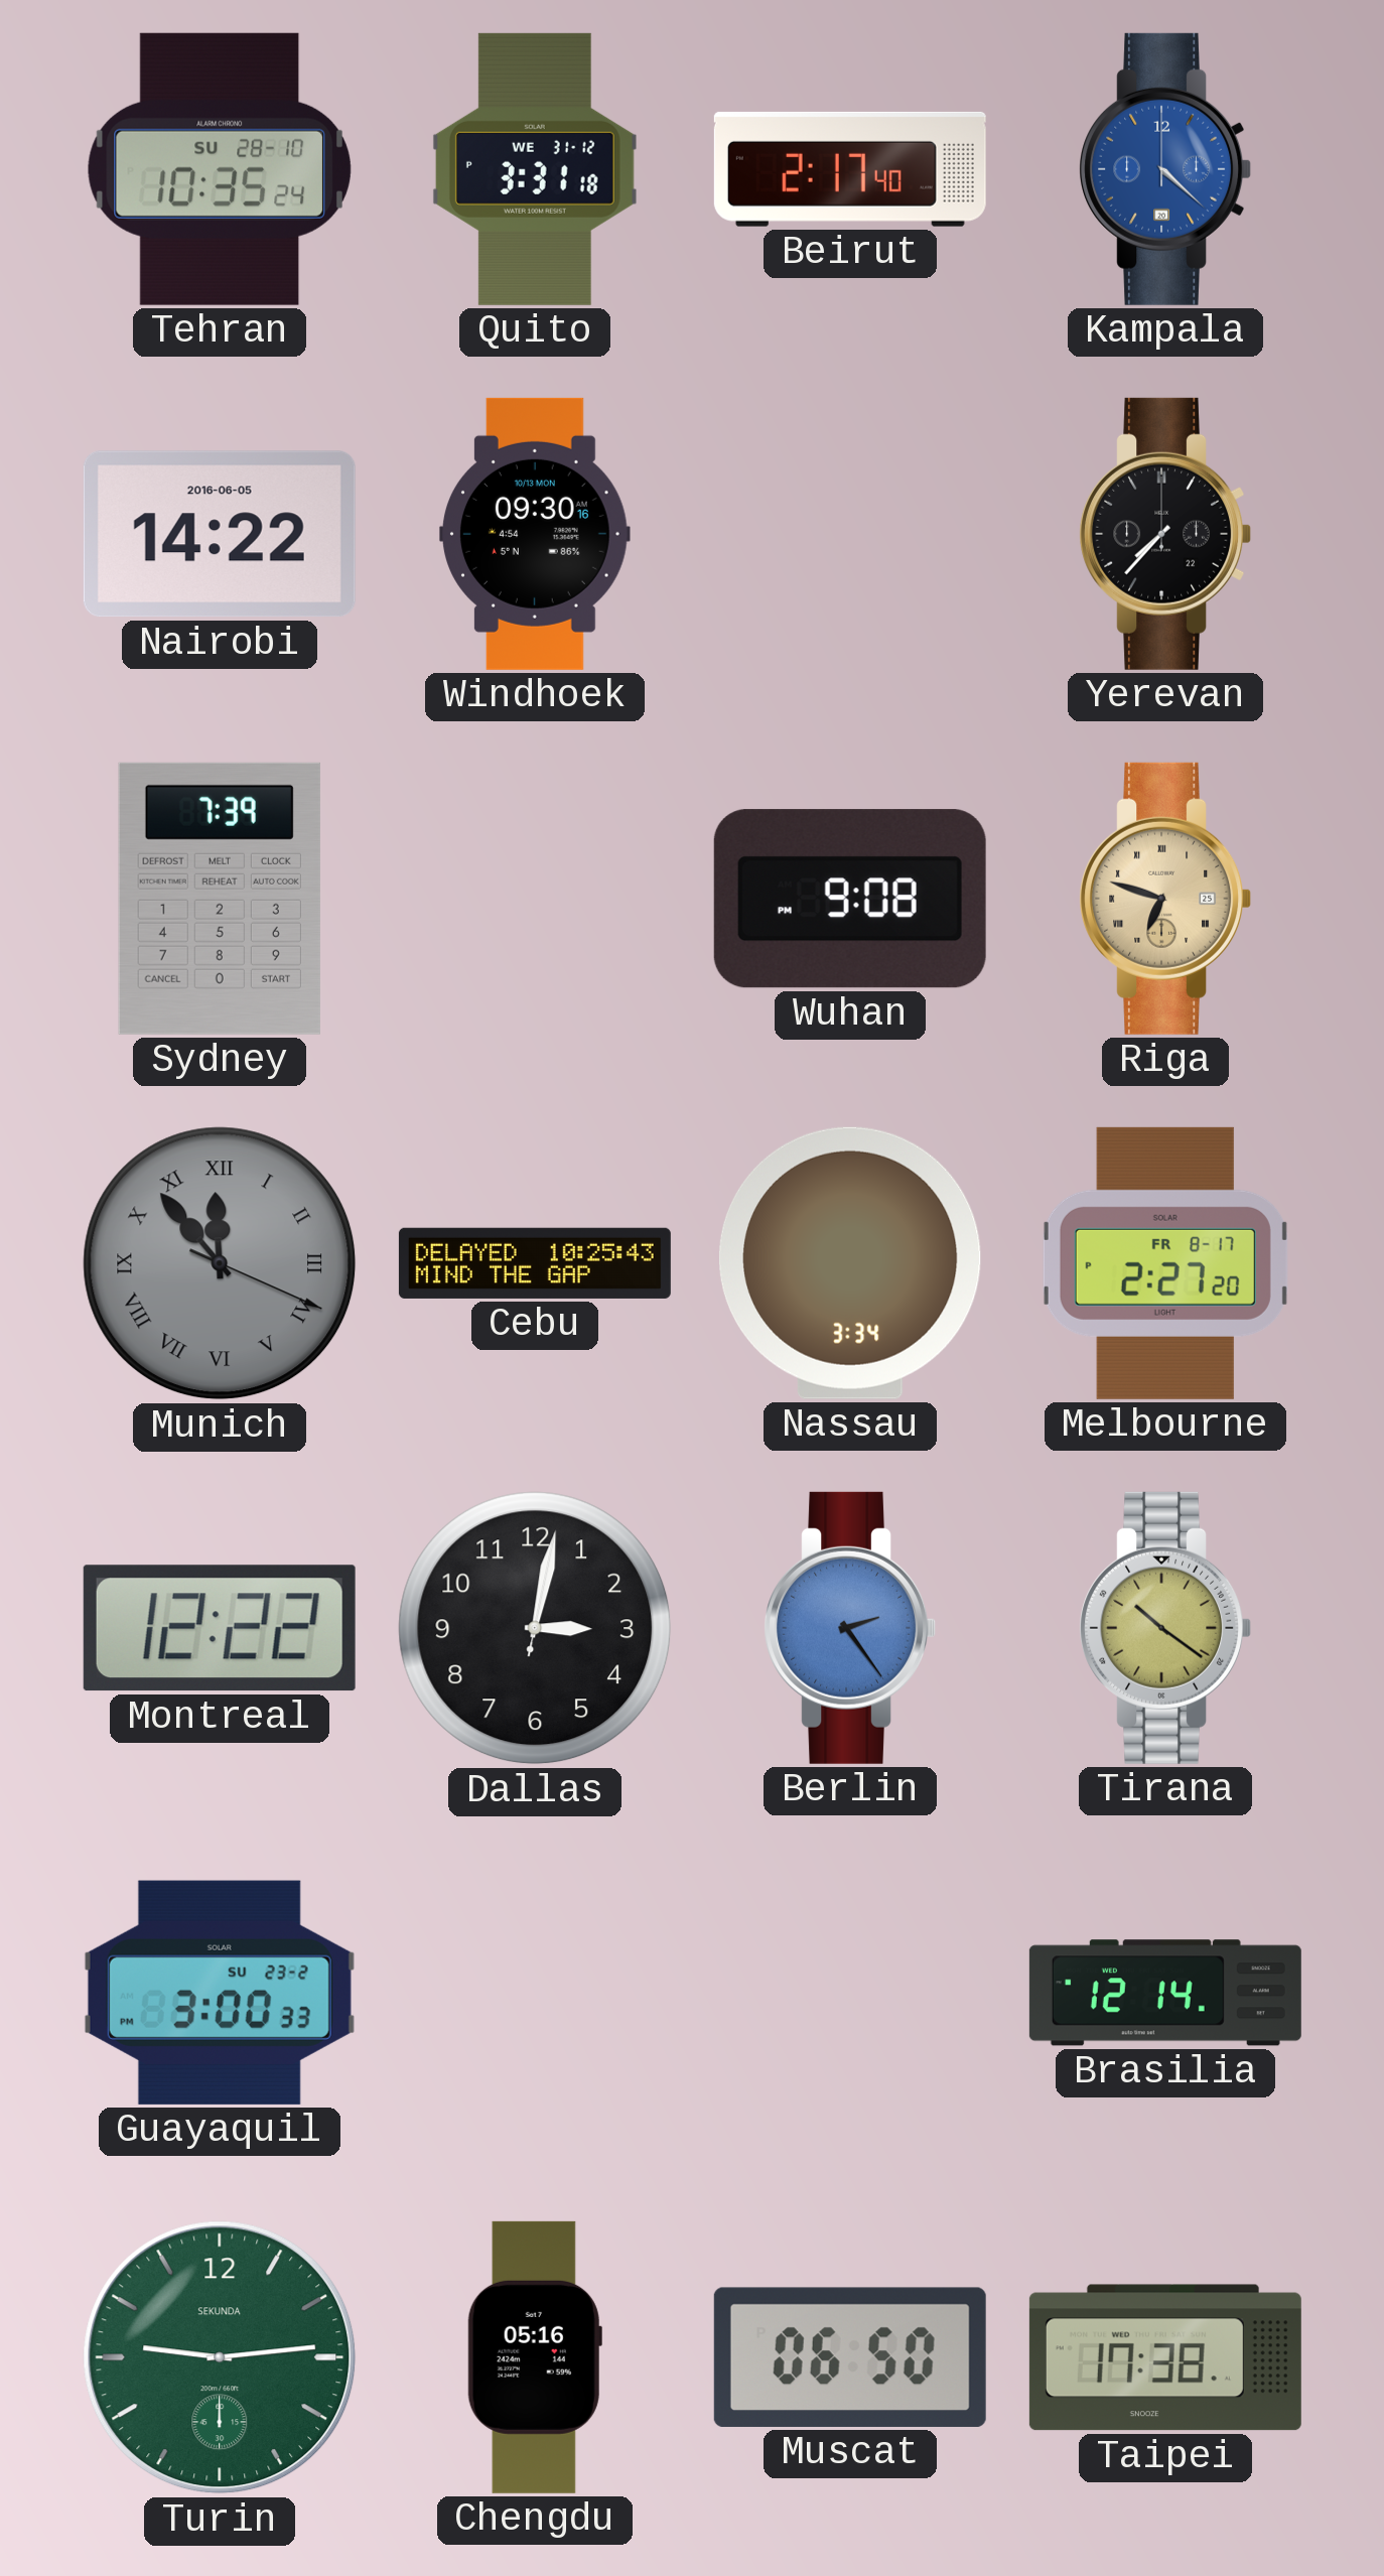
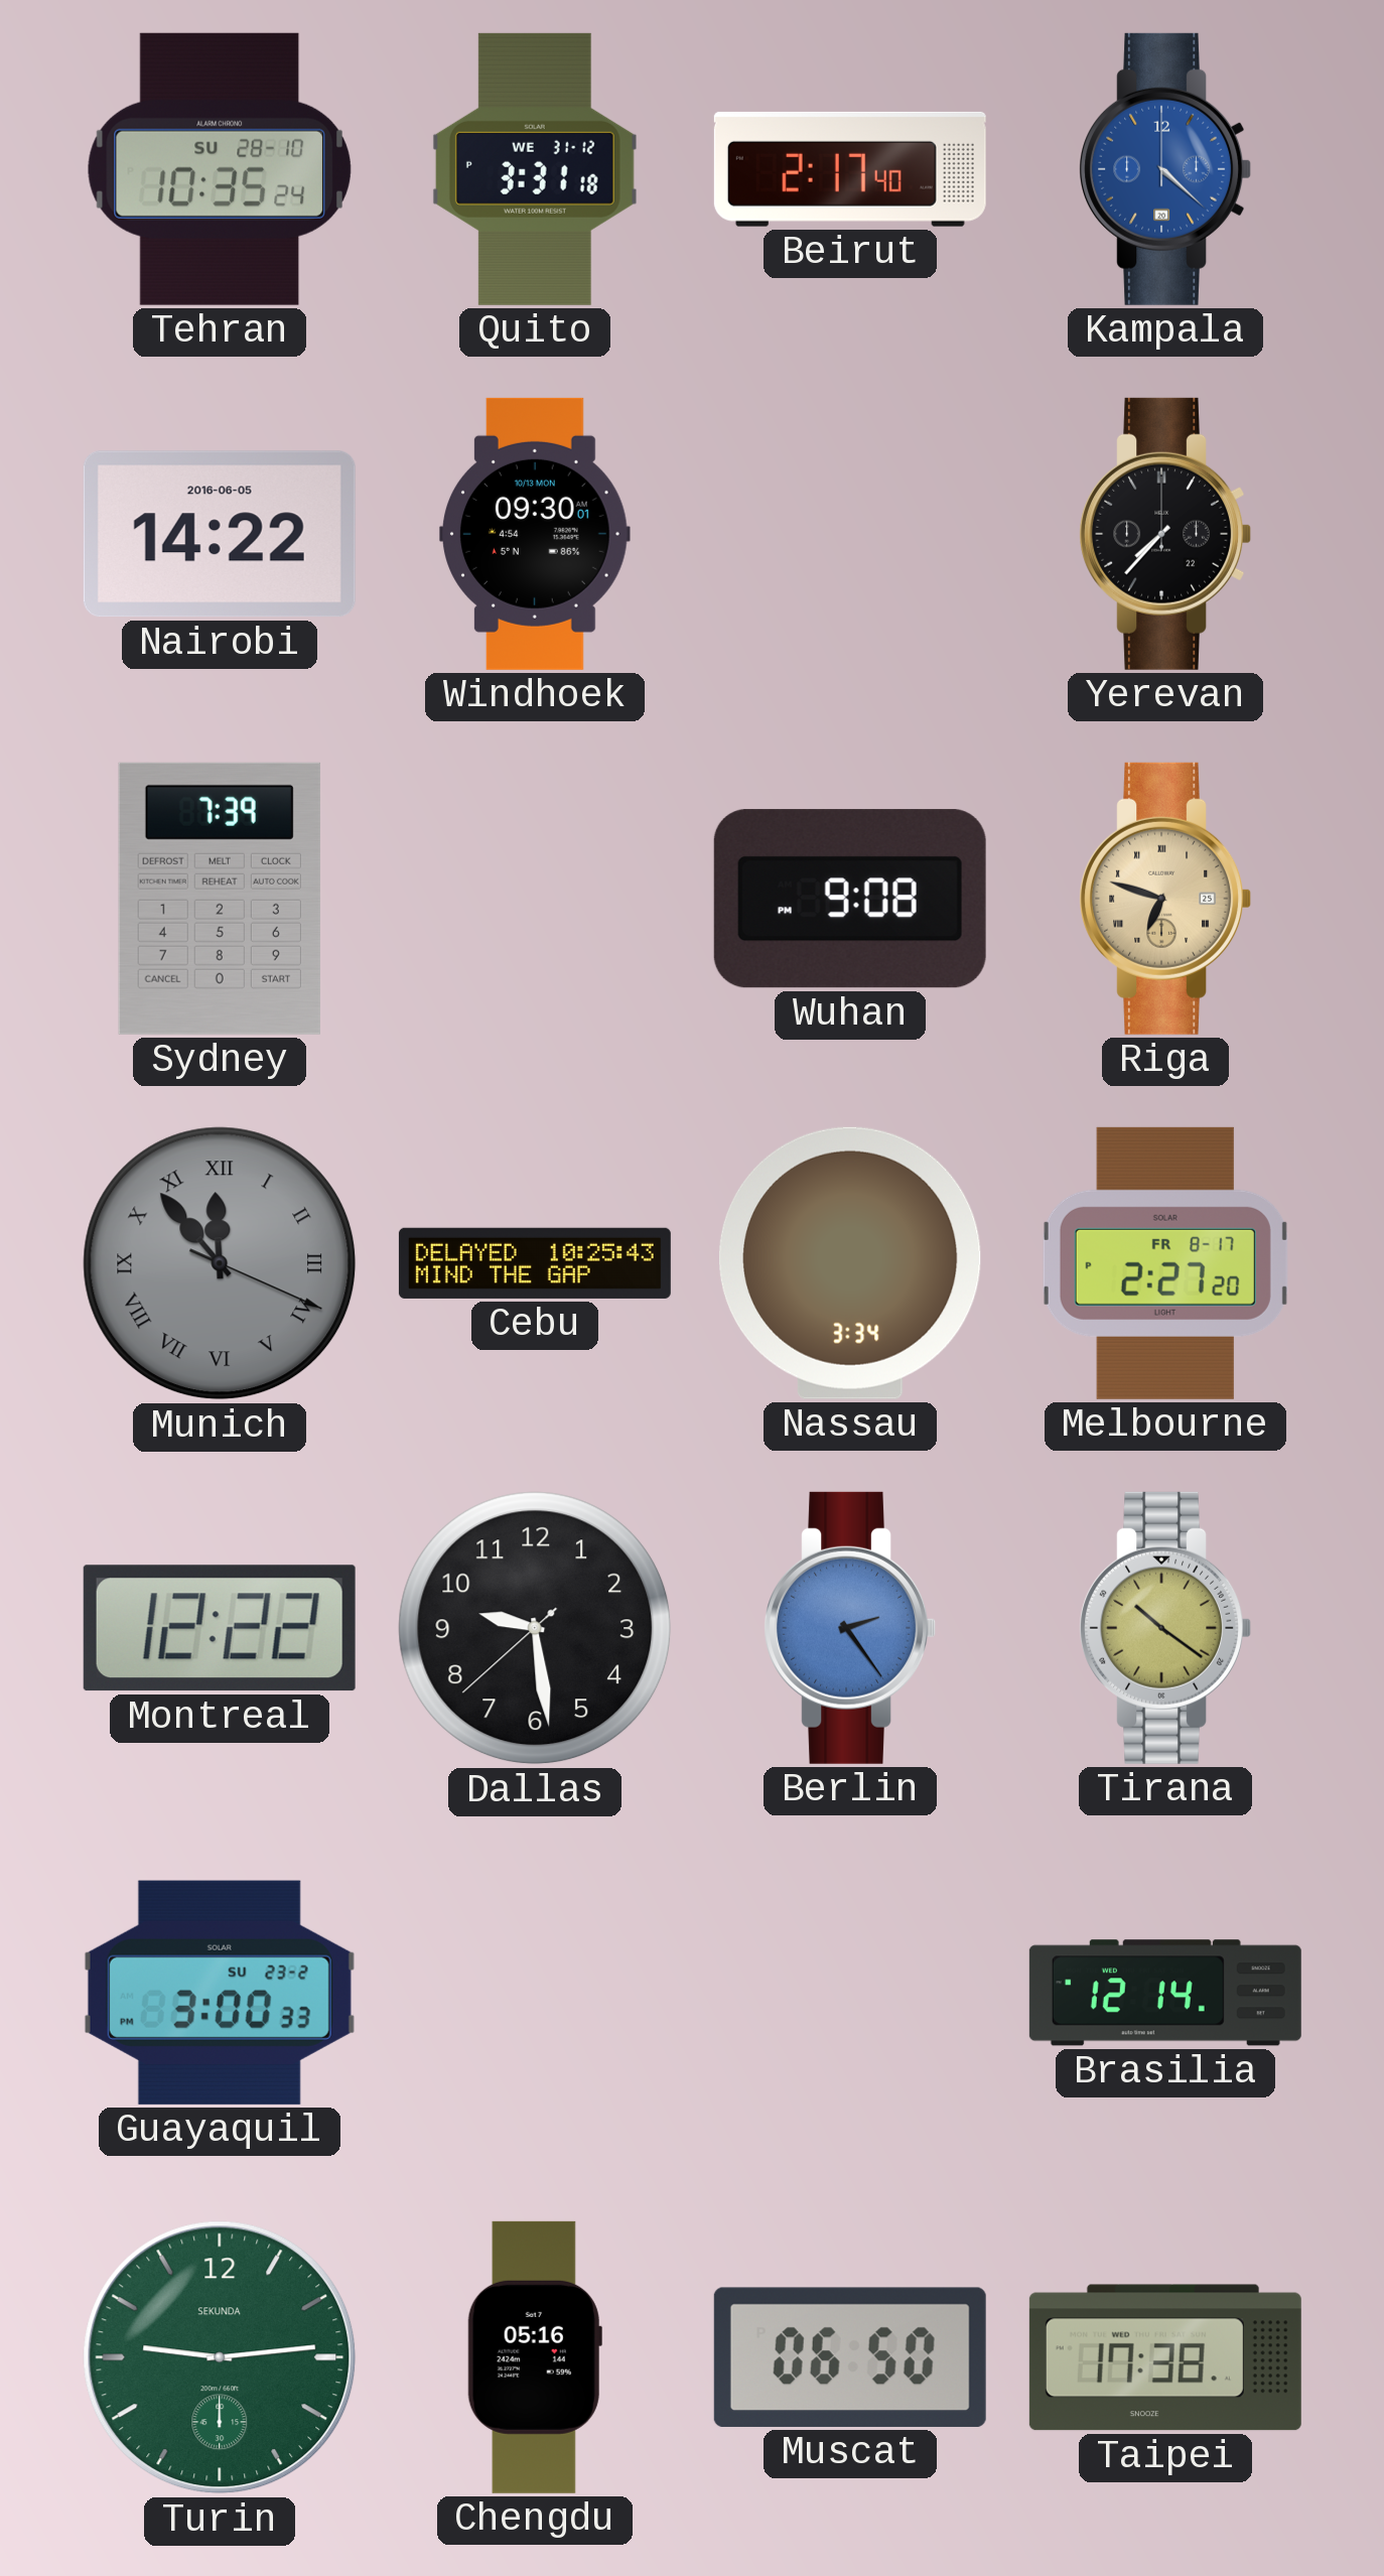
Windhoek: 09:30:16 -> 09:30:01 (535, 534)
Dallas: 3:02 -> 9:28 (535, 1628)
